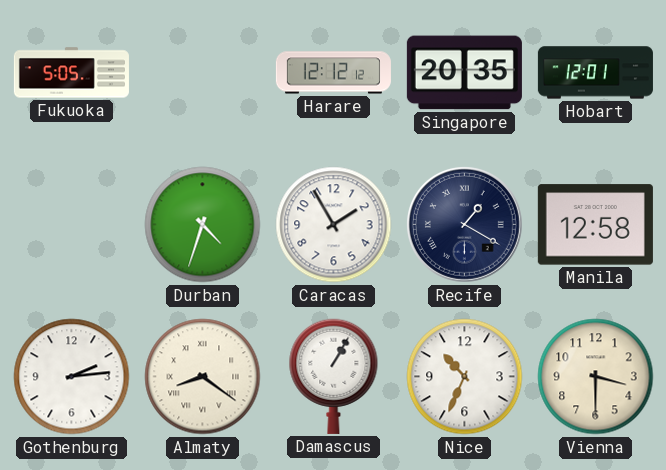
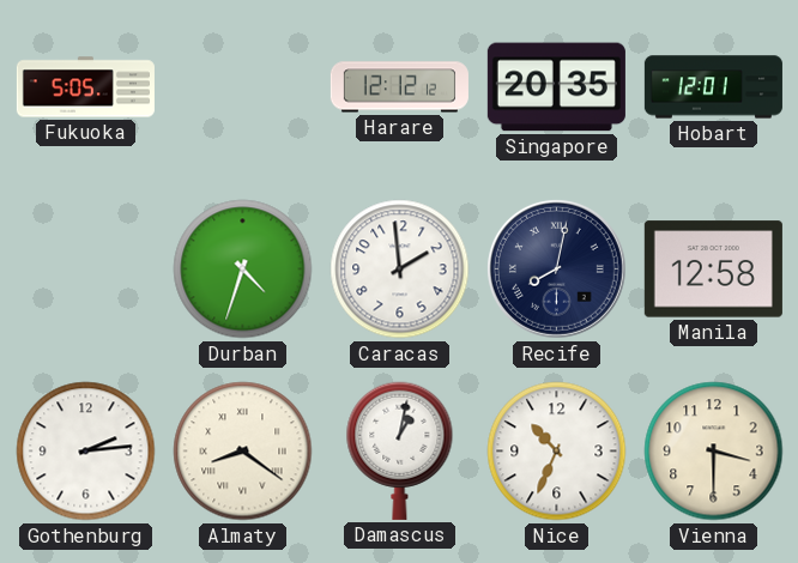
Caracas: 1:55 -> 1:59 (400, 270)
Recife: 1:20 -> 8:02 (556, 268)
Damascus: 1:05 -> 1:02 (400, 450)
